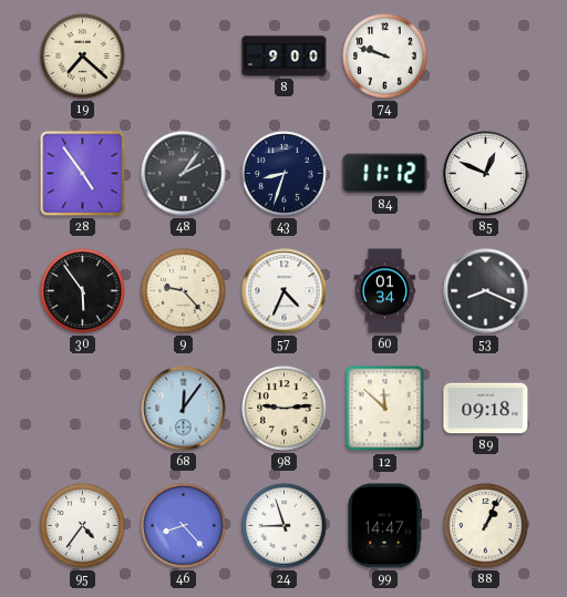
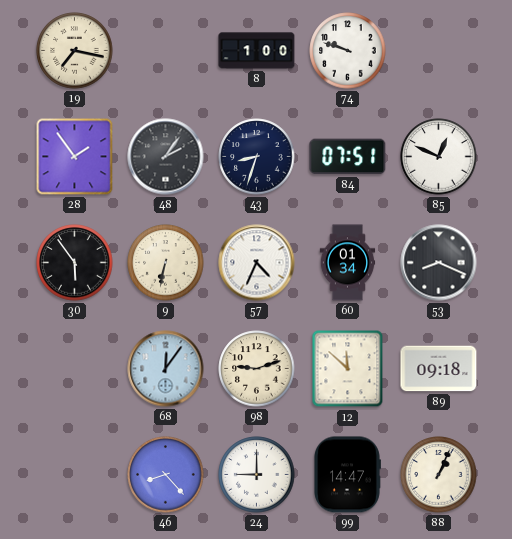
19: 7:22 -> 7:17 (75, 51)
8: 9:00 -> 1:00 (257, 51)
28: 4:54 -> 1:54 (75, 157)
84: 11:12 -> 07:51 (348, 157)
9: 9:23 -> 6:32 (166, 263)
98: 9:14 -> 9:12 (257, 369)
95: 4:36 -> none (83, 526)
24: 8:57 -> 9:00 (257, 475)
